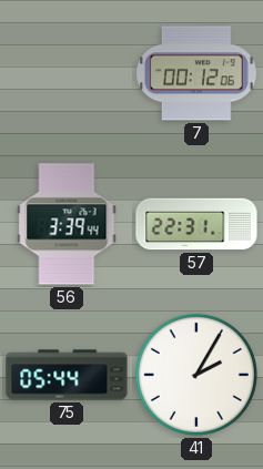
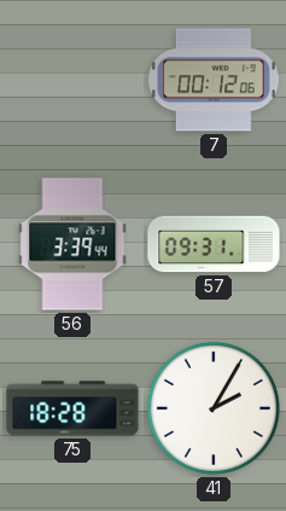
57: 22:31 -> 09:31 (214, 244)
75: 05:44 -> 18:28 (72, 408)
